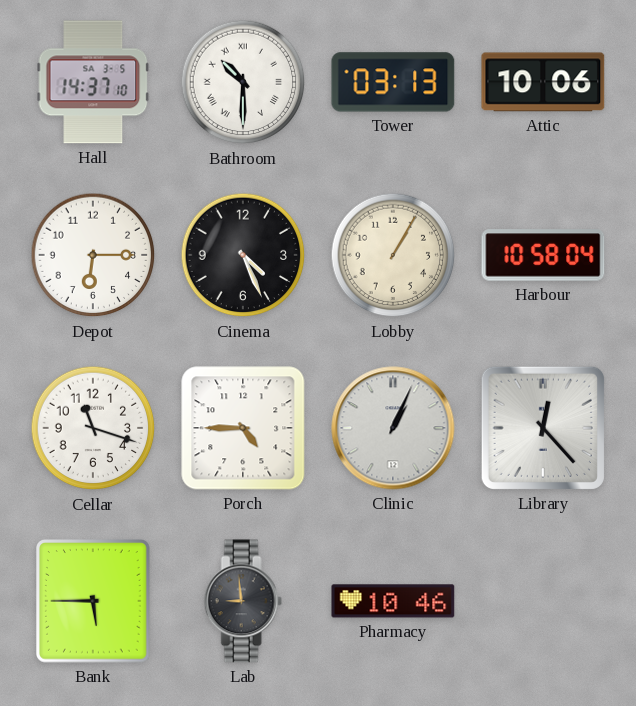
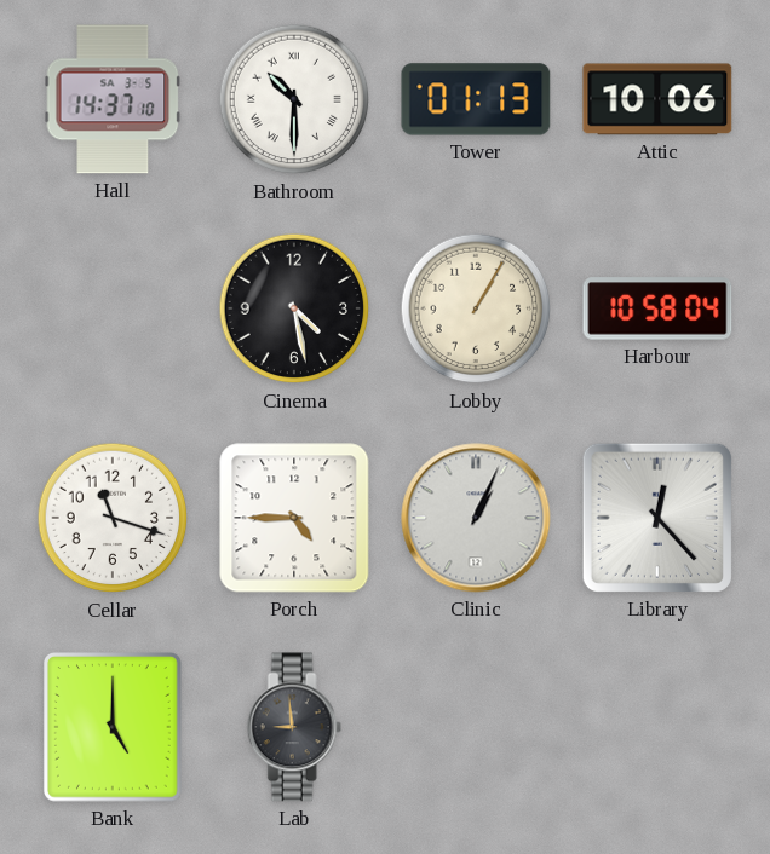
Tower: 03:13 -> 01:13 (476, 99)
Depot: 6:15 -> none (93, 255)
Cinema: 4:26 -> 4:28 (294, 308)
Bank: 5:45 -> 5:00 (114, 727)
Pharmacy: 10:46 -> none (393, 601)
